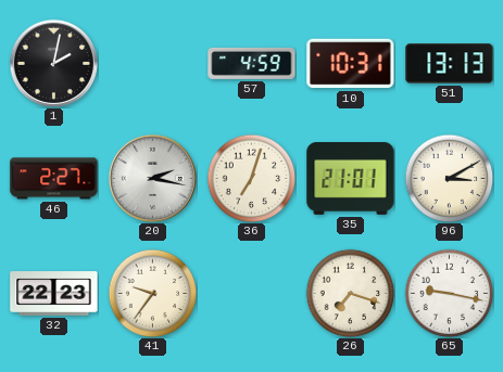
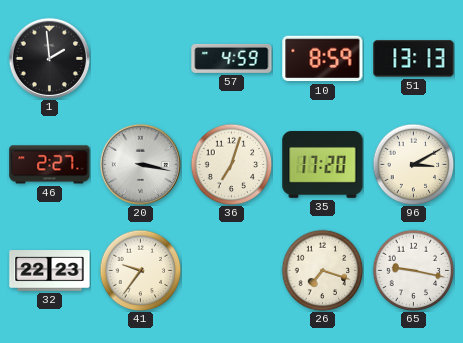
1: 2:02 -> 1:59 (49, 58)
10: 10:31 -> 8:59 (323, 59)
20: 2:17 -> 3:17 (140, 164)
35: 21:01 -> 17:20 (323, 165)
